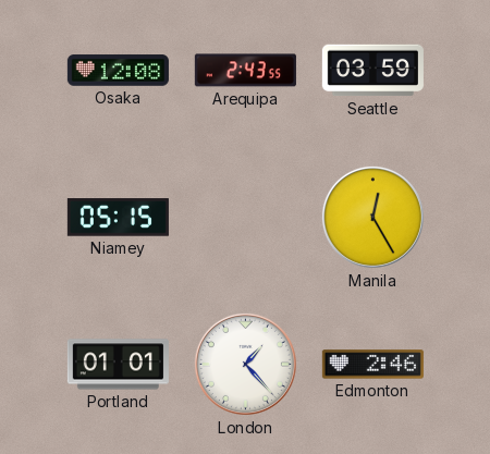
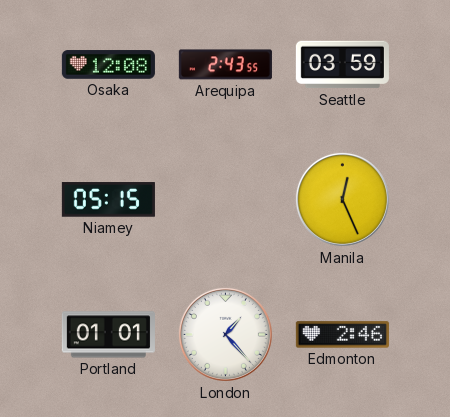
Manila: 12:25 -> 12:26 (342, 199)
